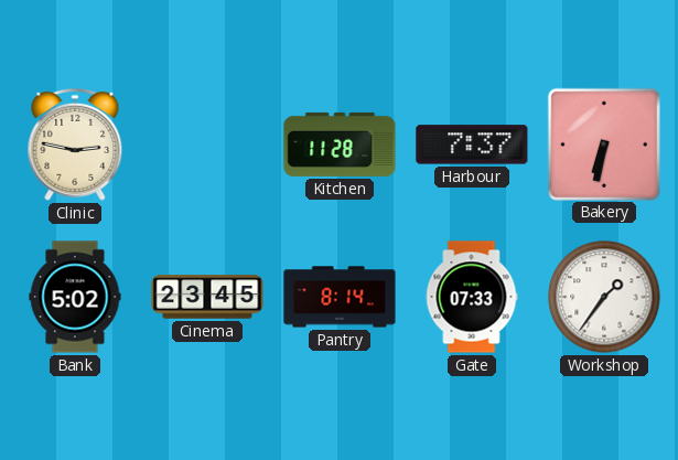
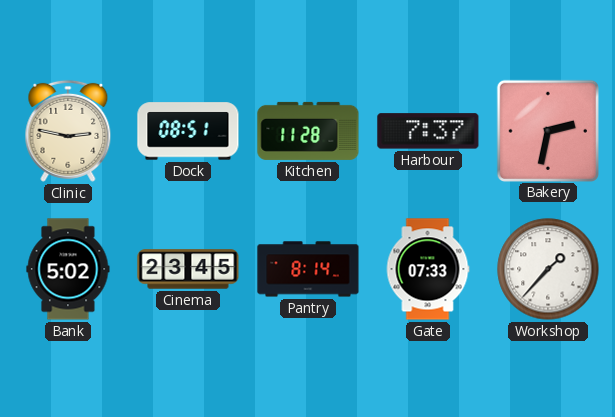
Dock: none -> 08:51 (188, 131)
Bakery: 6:32 -> 2:32 (547, 130)
Workshop: 1:36 -> 1:37 (548, 269)
